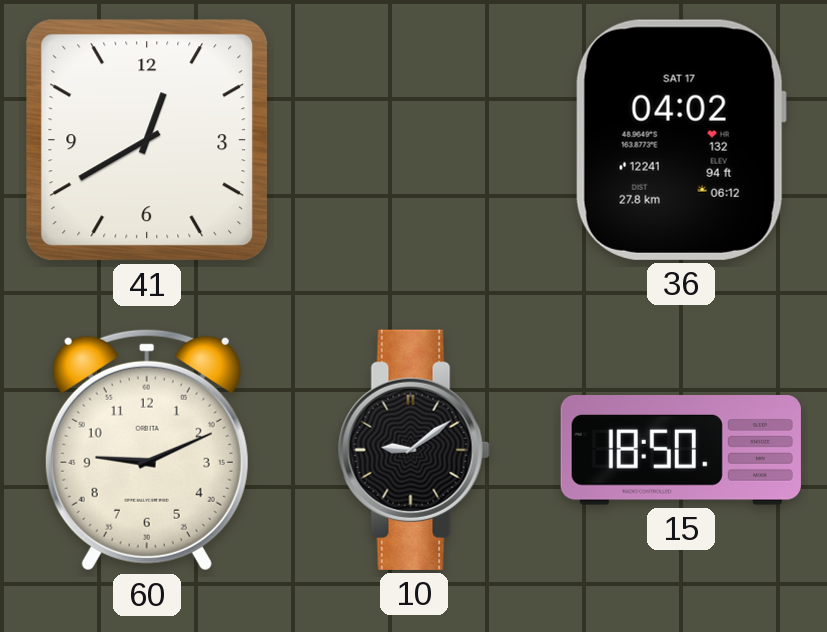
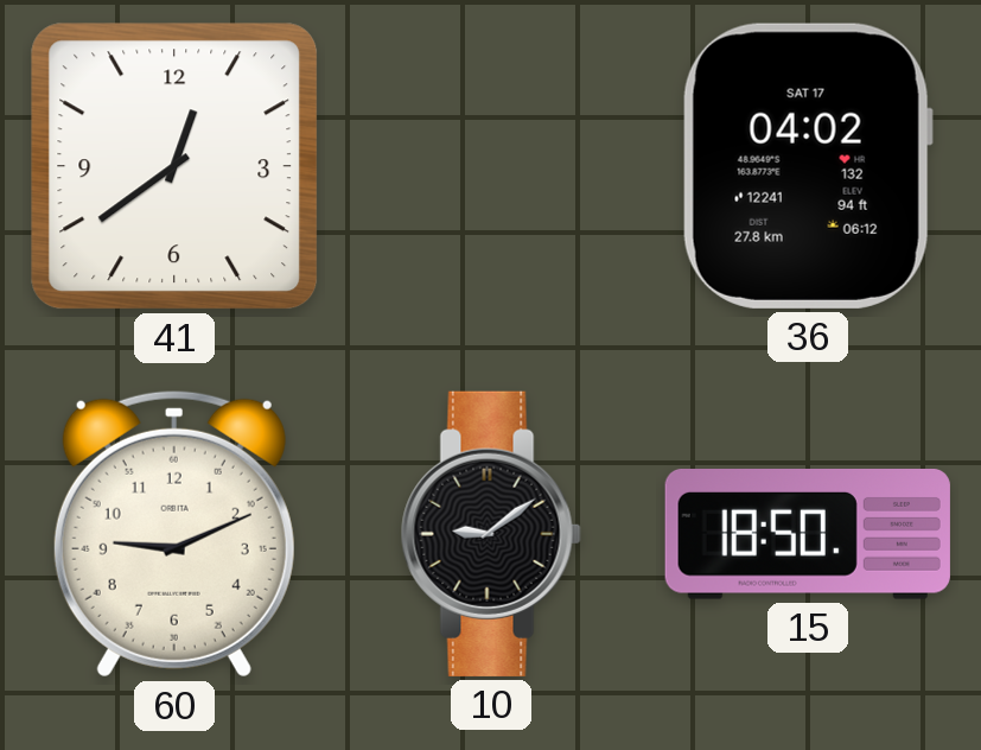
41: 12:40 -> 12:39 (174, 166)
